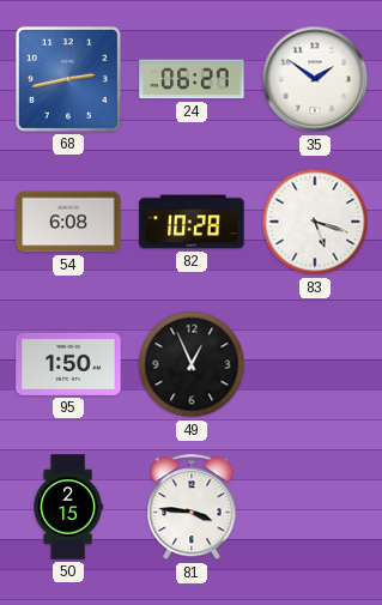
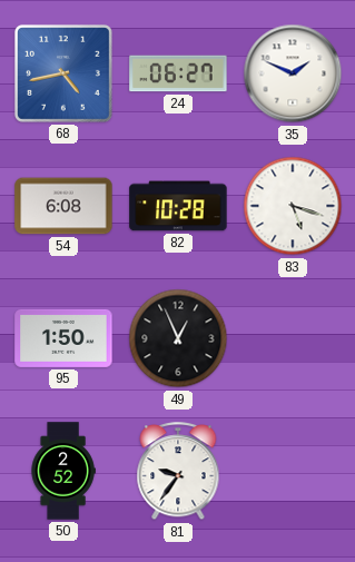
68: 2:43 -> 4:43 (63, 73)
35: 1:51 -> 1:49 (293, 73)
50: 2:15 -> 2:52 (63, 471)
81: 3:46 -> 9:36 (178, 472)
